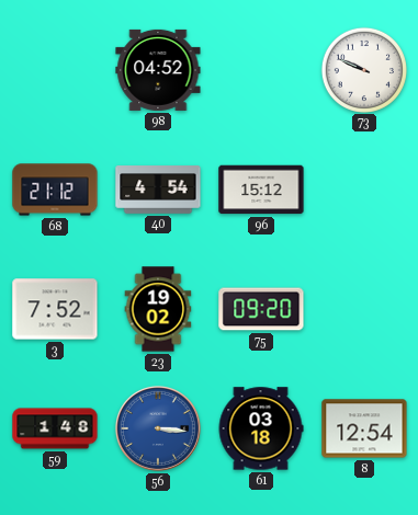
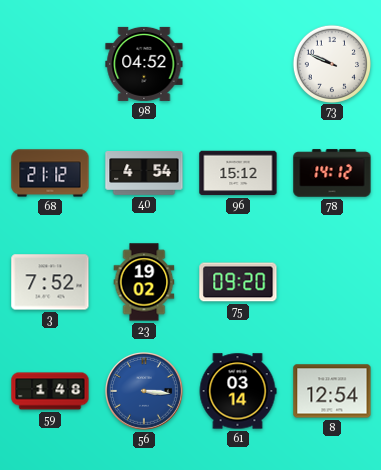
78: none -> 14:12 (332, 173)
61: 03:18 -> 03:14 (238, 391)
